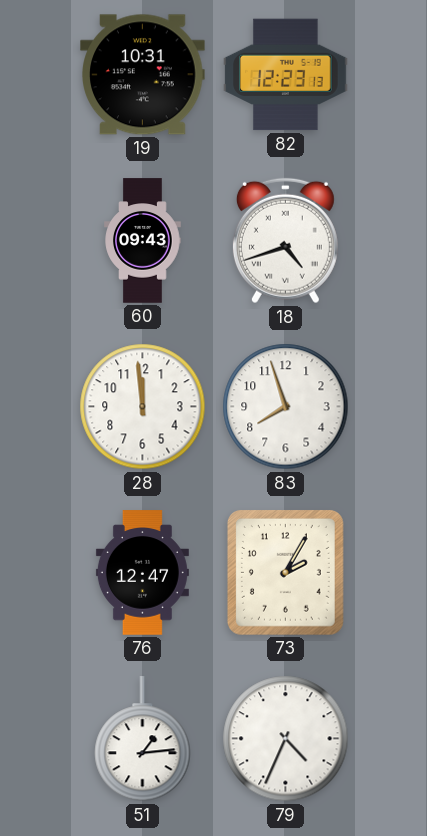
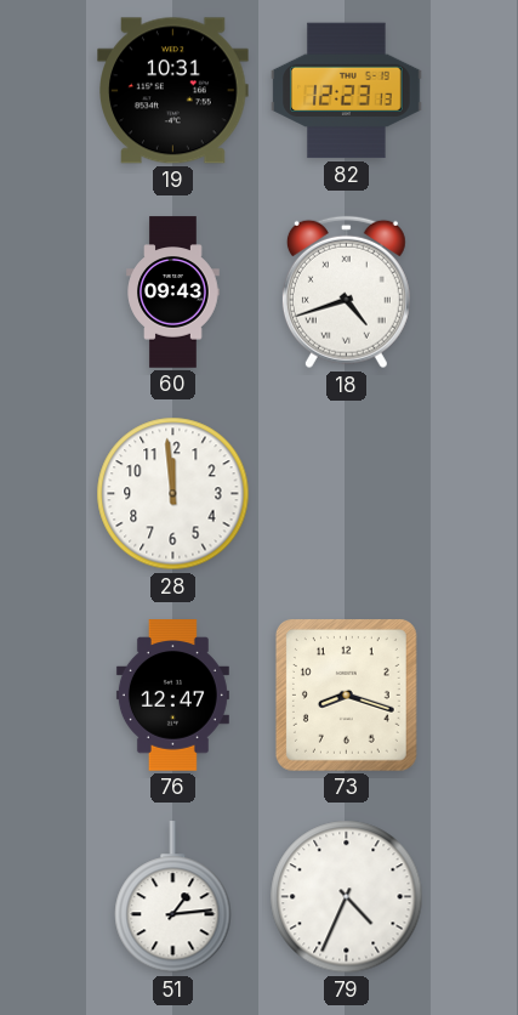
83: 7:57 -> none (286, 407)
73: 2:05 -> 8:18 (346, 694)
